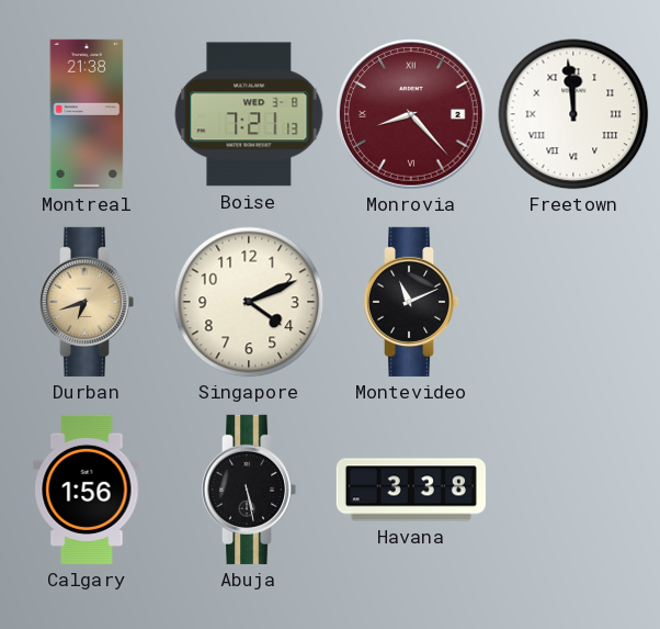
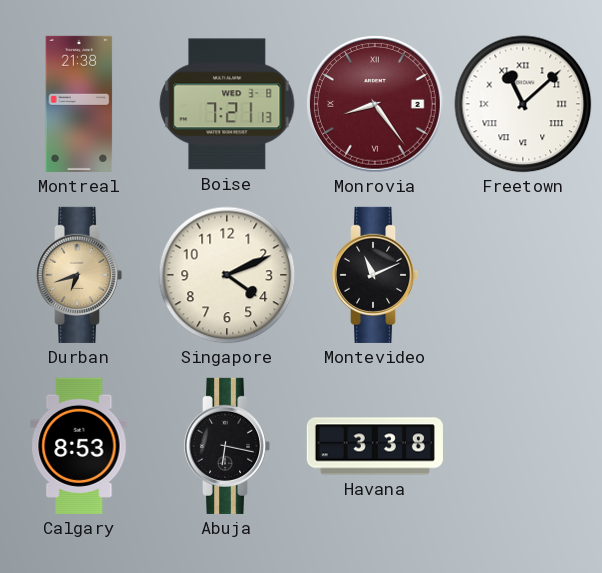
Monrovia: 8:23 -> 8:24 (376, 105)
Freetown: 11:59 -> 11:08 (523, 104)
Calgary: 1:56 -> 8:53 (79, 446)
Abuja: 5:28 -> 6:17 (227, 446)
